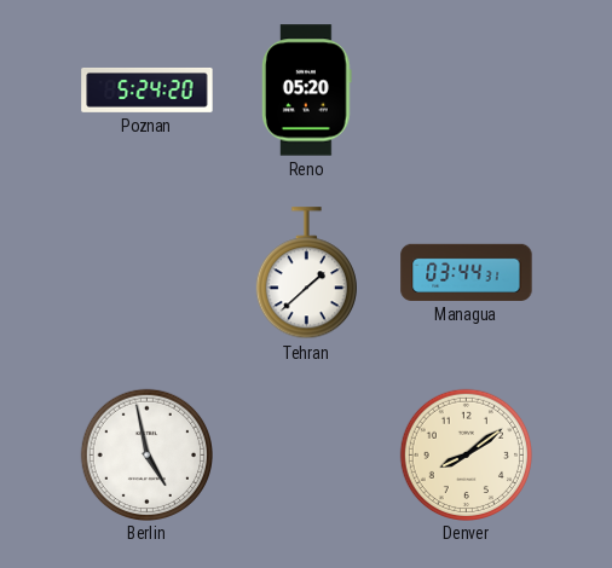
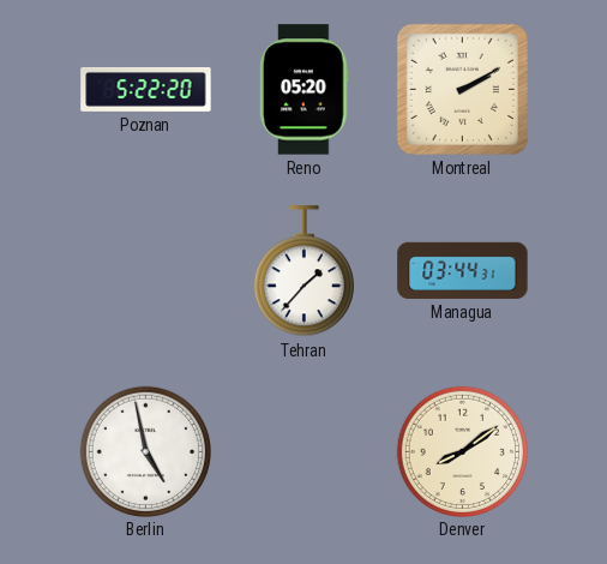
Poznan: 5:24 -> 5:22 (146, 90)
Montreal: none -> 2:10 (462, 89)
Tehran: 1:38 -> 1:37 (303, 271)
